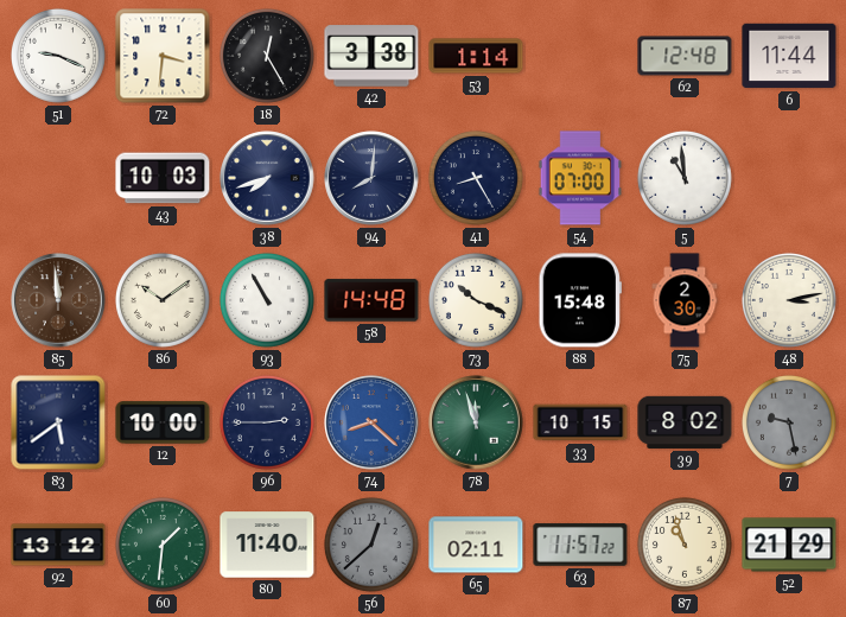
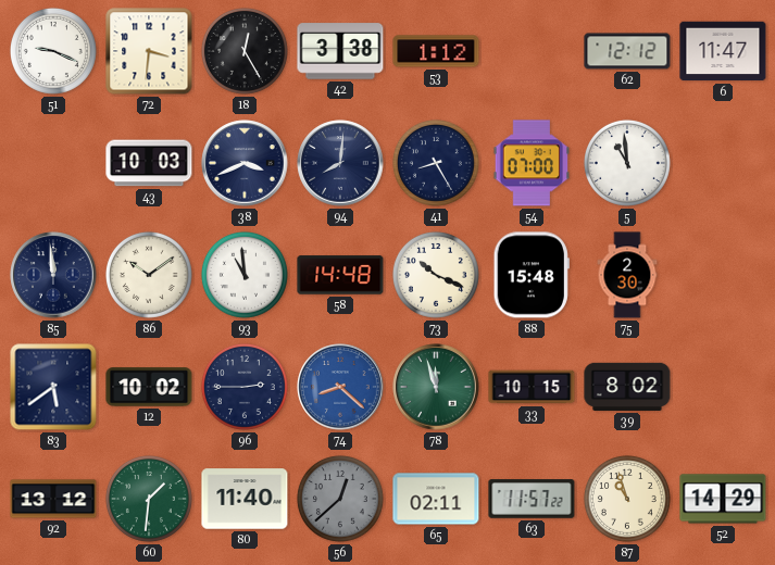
53: 1:14 -> 1:12 (436, 51)
62: 12:48 -> 12:12 (627, 51)
6: 11:44 -> 11:47 (723, 51)
38: 7:42 -> 3:41 (245, 163)
85 dial: brown -> navy (53, 275)
93: 10:55 -> 10:59 (245, 275)
48: 3:13 -> none (789, 300)
12: 10:00 -> 10:02 (149, 387)
7: 9:28 -> none (789, 422)
52: 21:29 -> 14:29 (723, 499)
